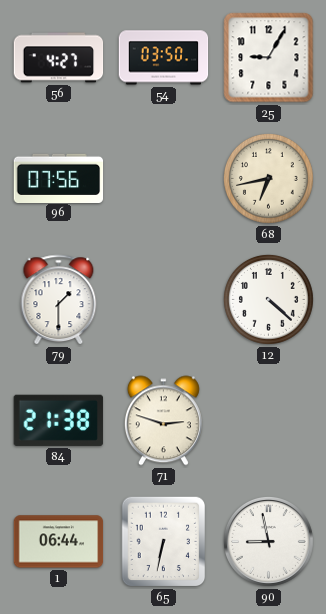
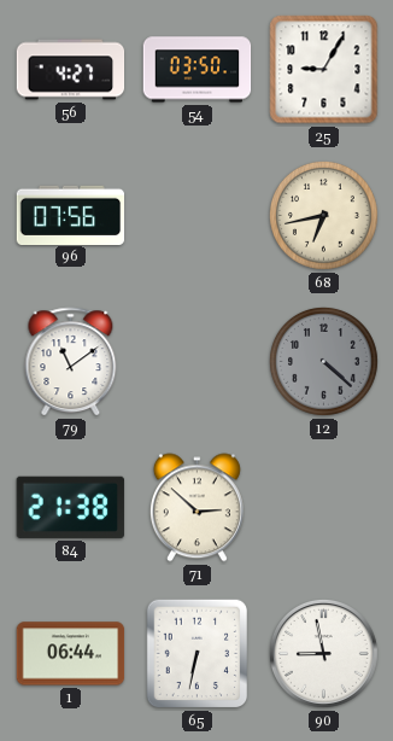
79: 1:30 -> 11:09 (71, 362)
12 dial: white -> grey (323, 362)
71: 2:48 -> 2:52 (196, 508)
